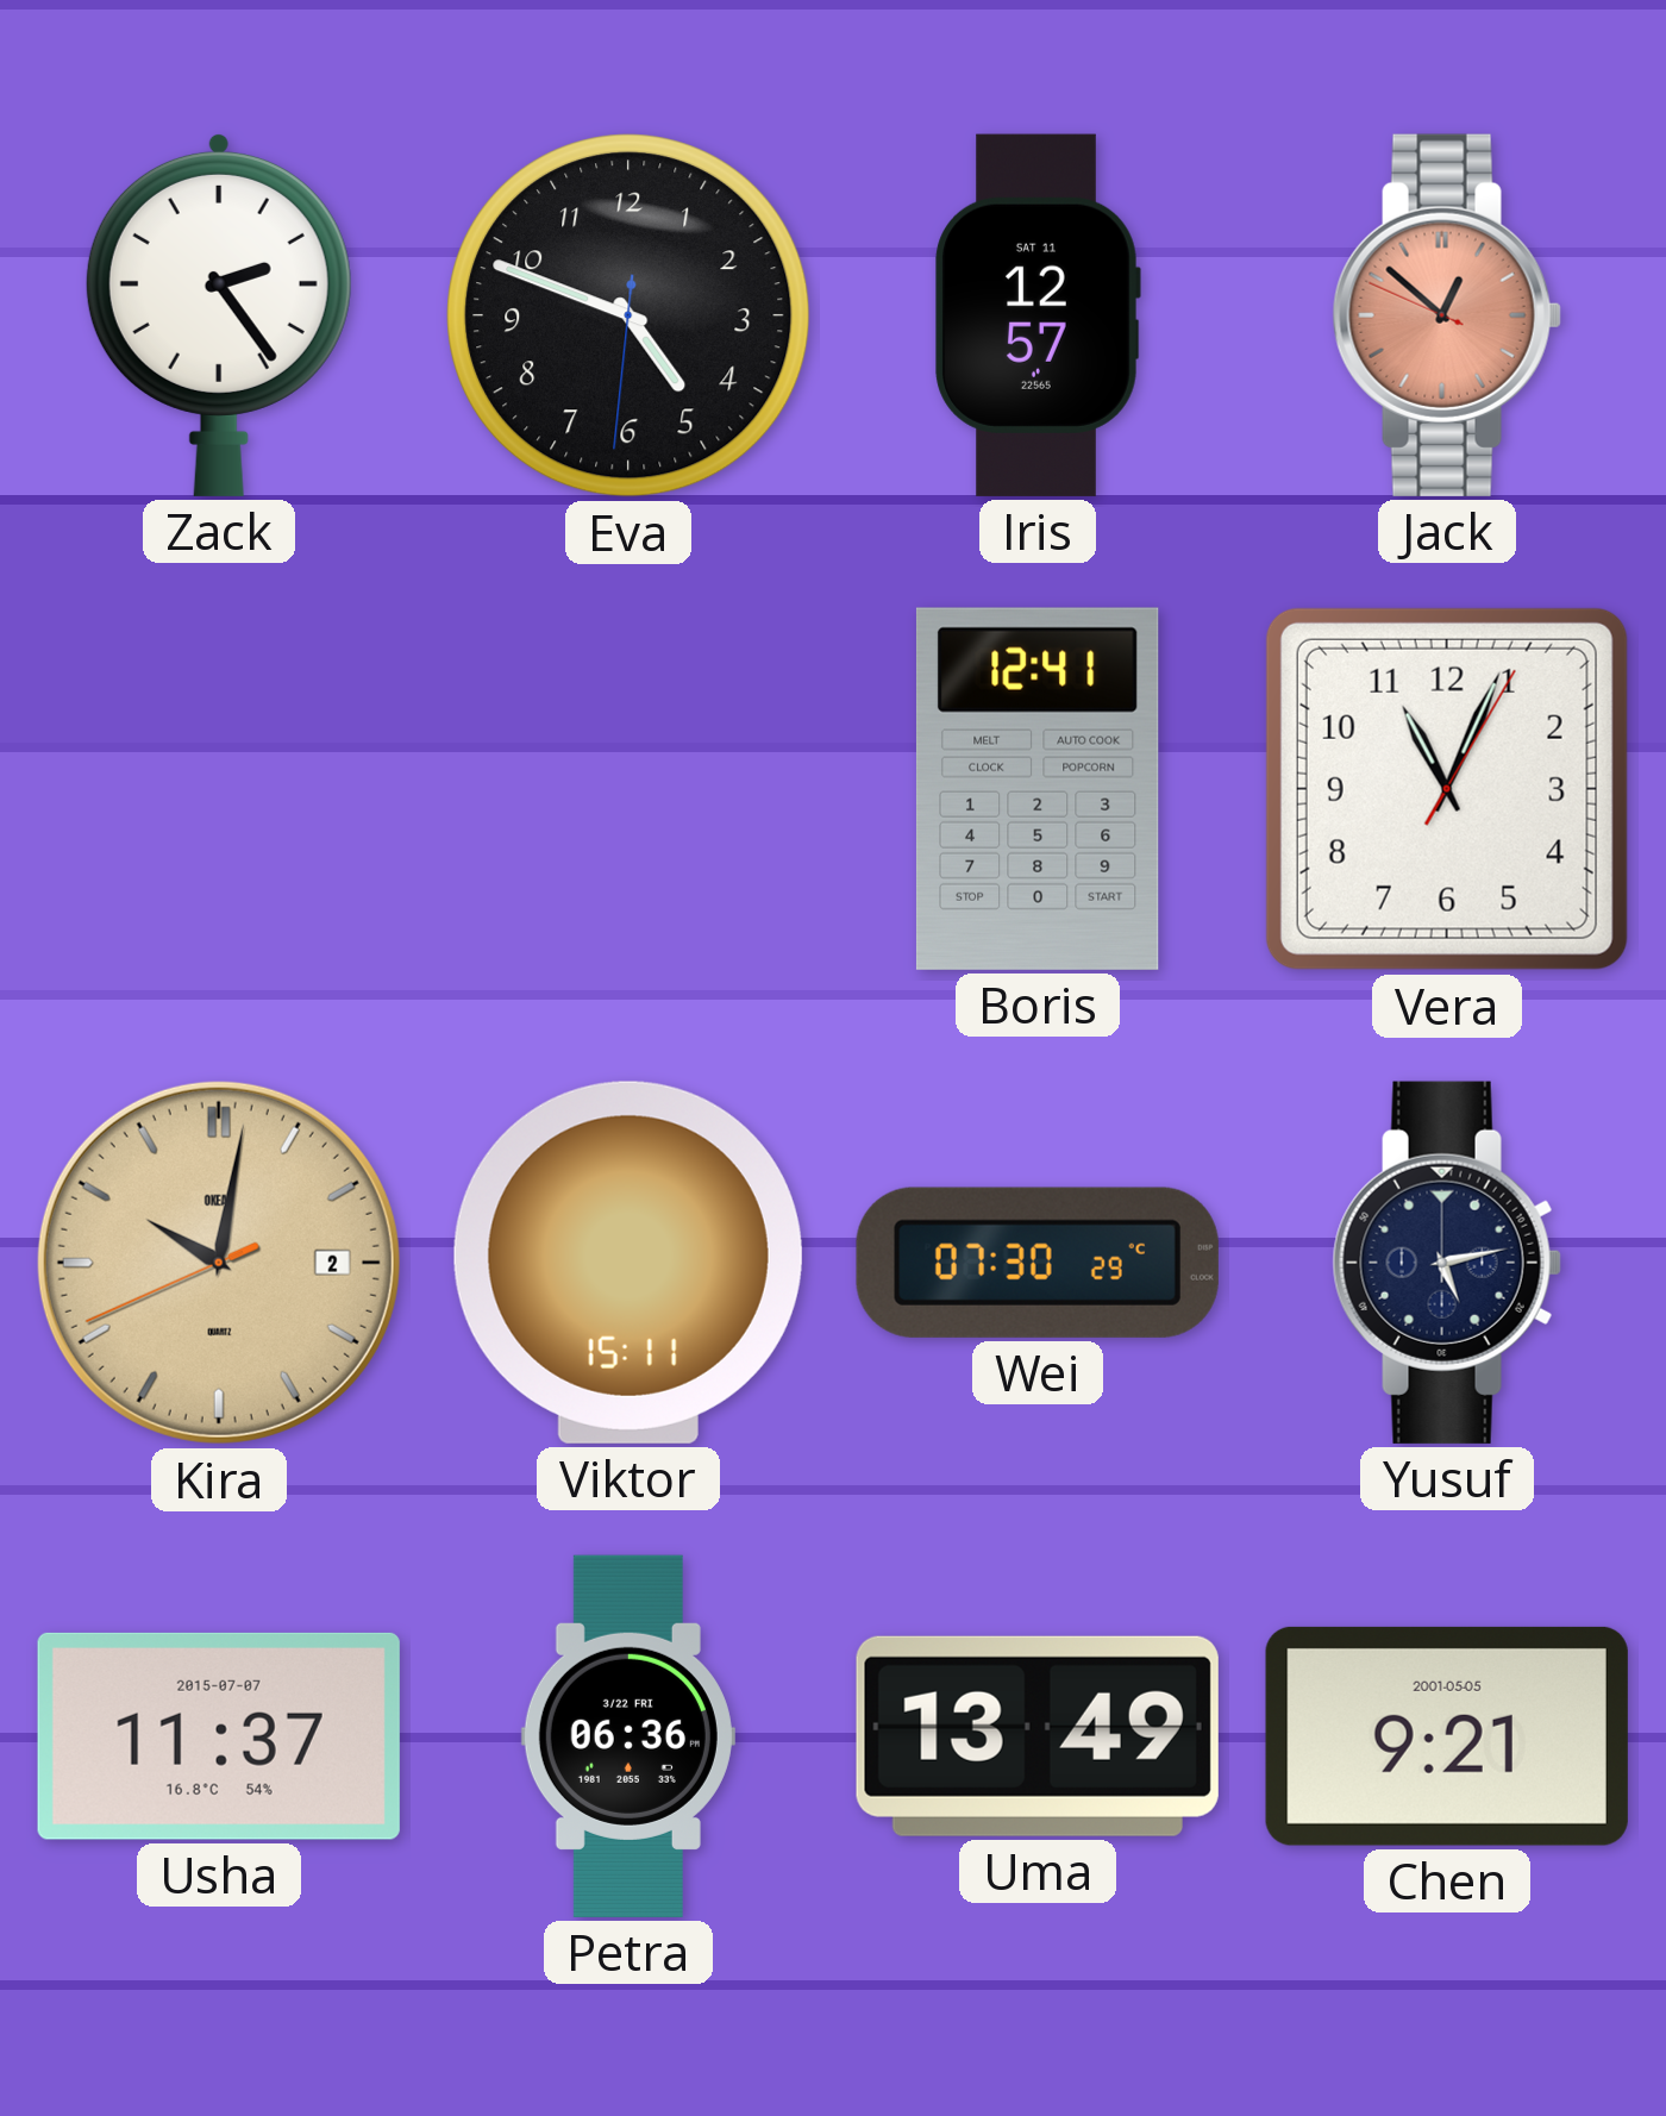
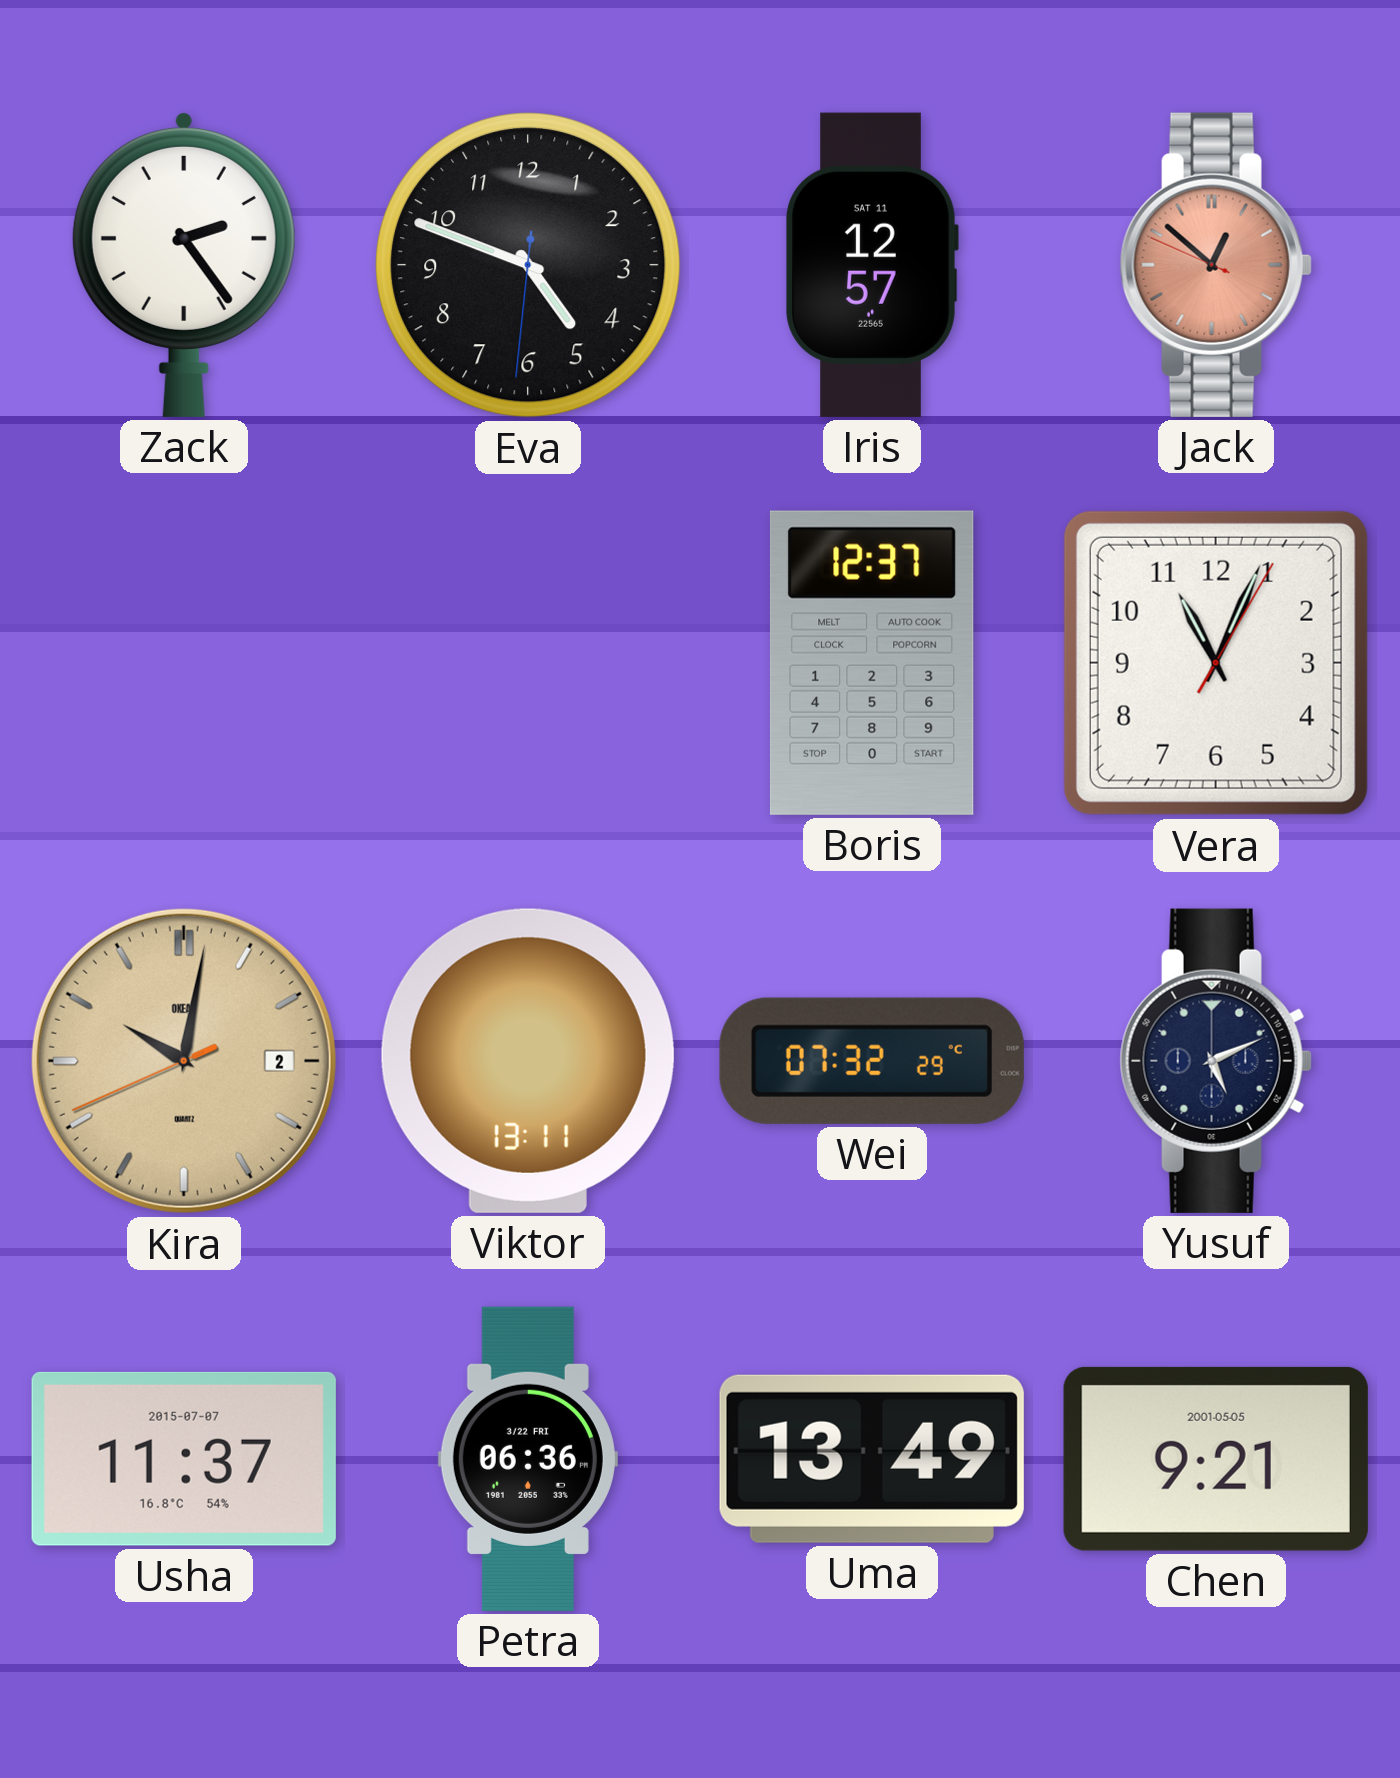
Boris: 12:41 -> 12:37 (872, 663)
Viktor: 15:11 -> 13:11 (528, 1061)
Wei: 07:30 -> 07:32 (872, 1061)
Yusuf: 5:13 -> 5:11 (1216, 1061)
